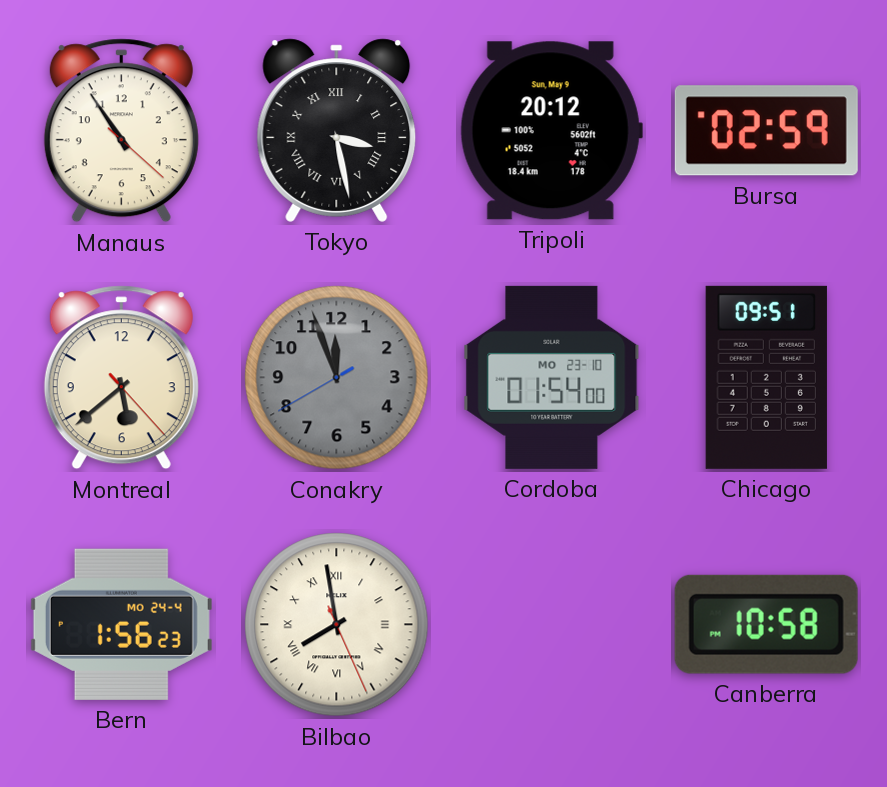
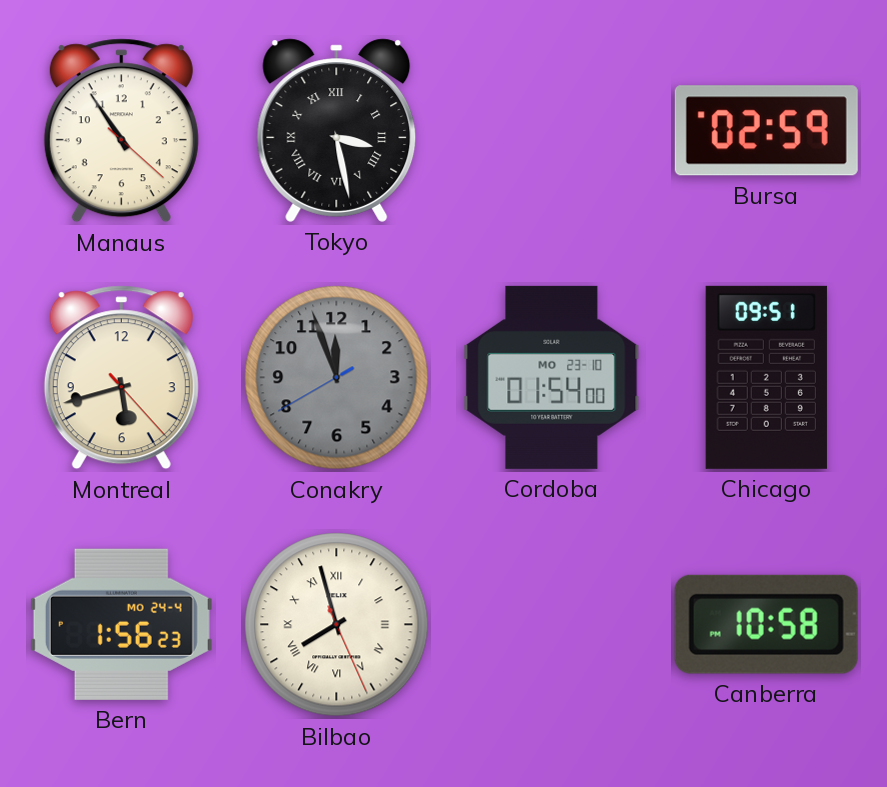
Tripoli: 20:12 -> none (551, 131)
Montreal: 5:38 -> 5:42 (121, 378)
Bilbao: 7:58 -> 7:57 (337, 625)
